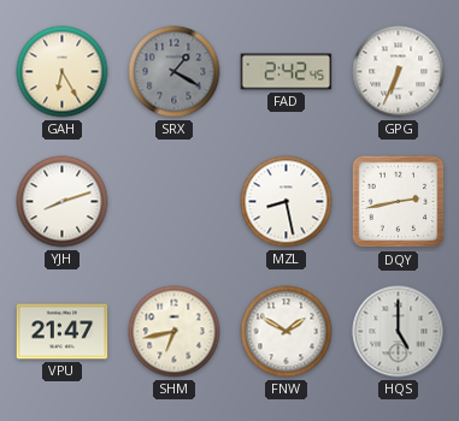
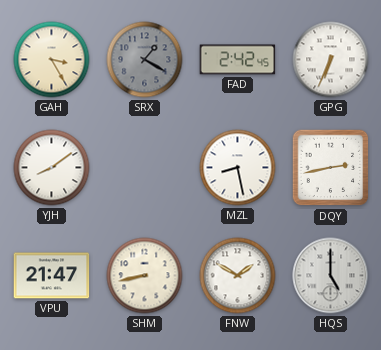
GAH: 6:25 -> 3:25 (52, 60)
YJH: 8:12 -> 8:09 (52, 168)
SHM: 6:43 -> 8:43 (145, 276)
